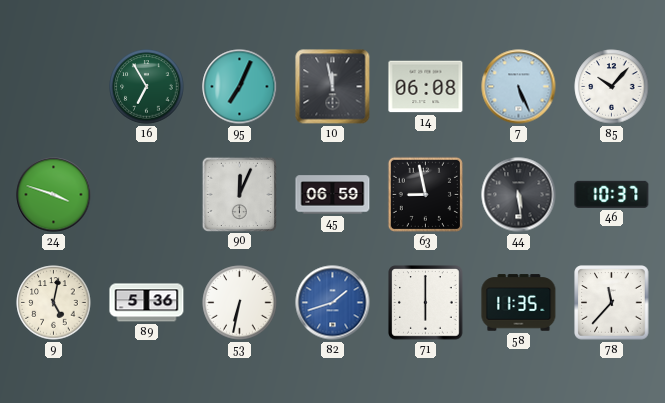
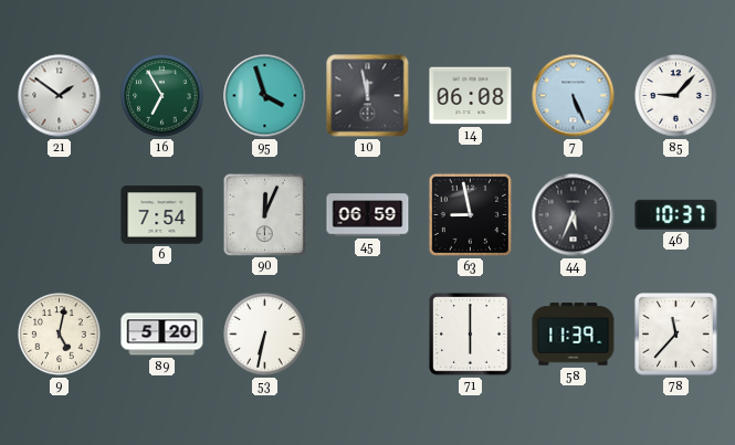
21: none -> 1:51 (60, 96)
95: 7:04 -> 3:57 (265, 96)
85: 10:07 -> 9:07 (676, 96)
24: 3:48 -> none (54, 195)
6: none -> 7:54 (162, 215)
44: 5:29 -> 5:34 (574, 215)
89: 5:36 -> 5:20 (162, 335)
82: 1:42 -> none (333, 303)
58: 11:35 -> 11:39 (574, 335)
